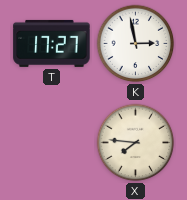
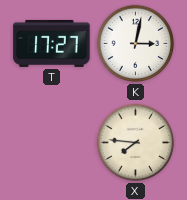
K: 2:58 -> 3:02 (136, 44)
